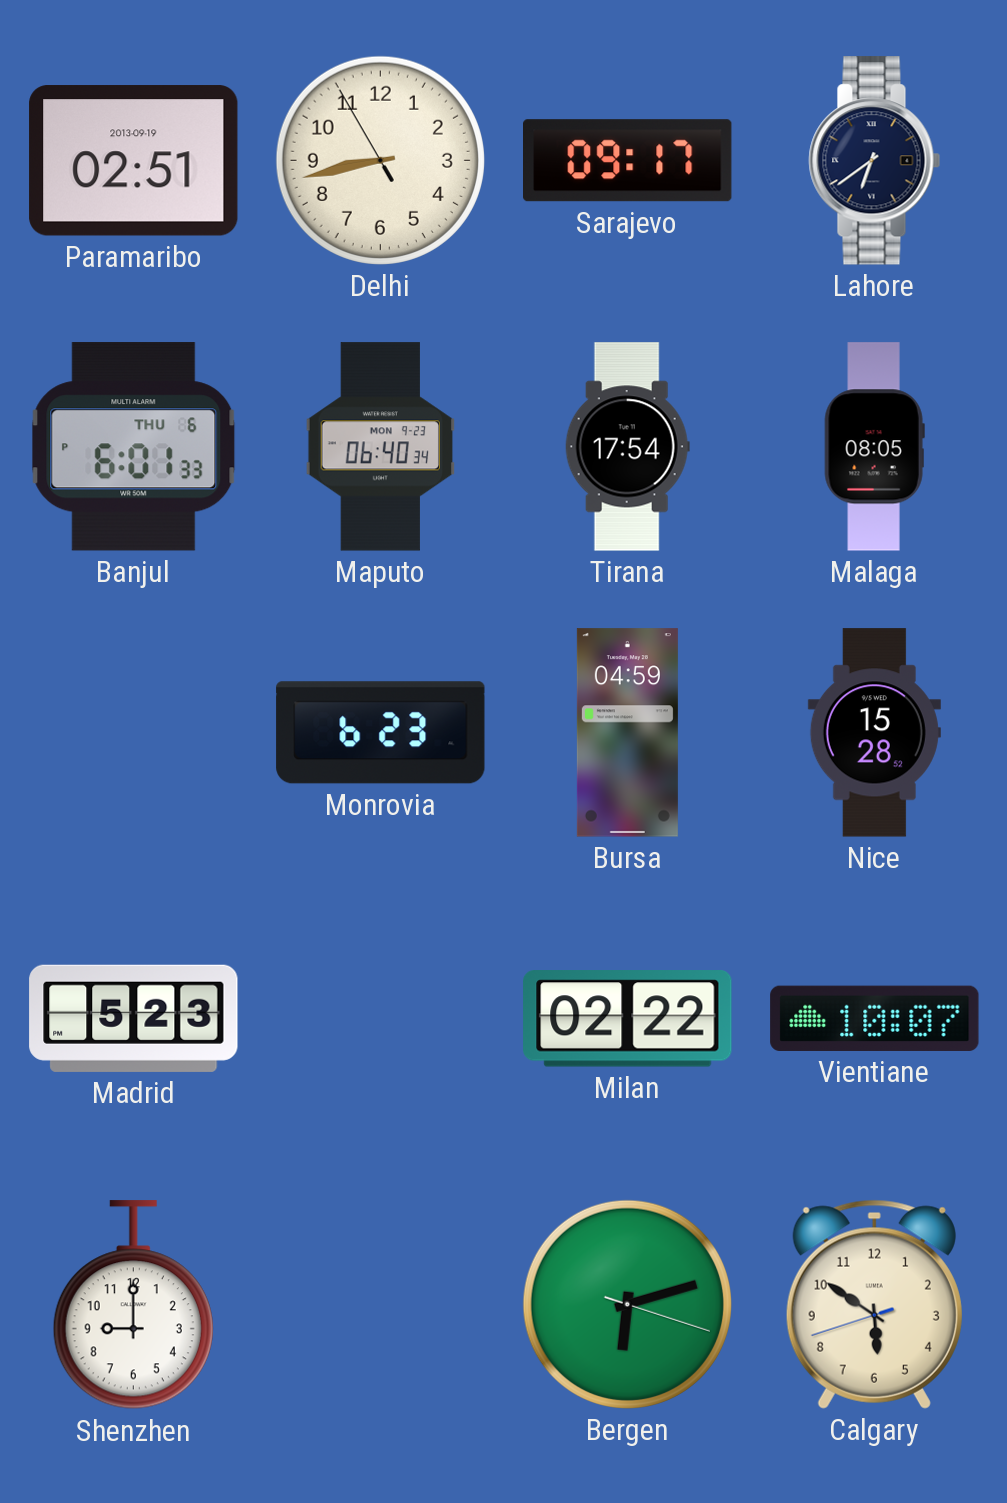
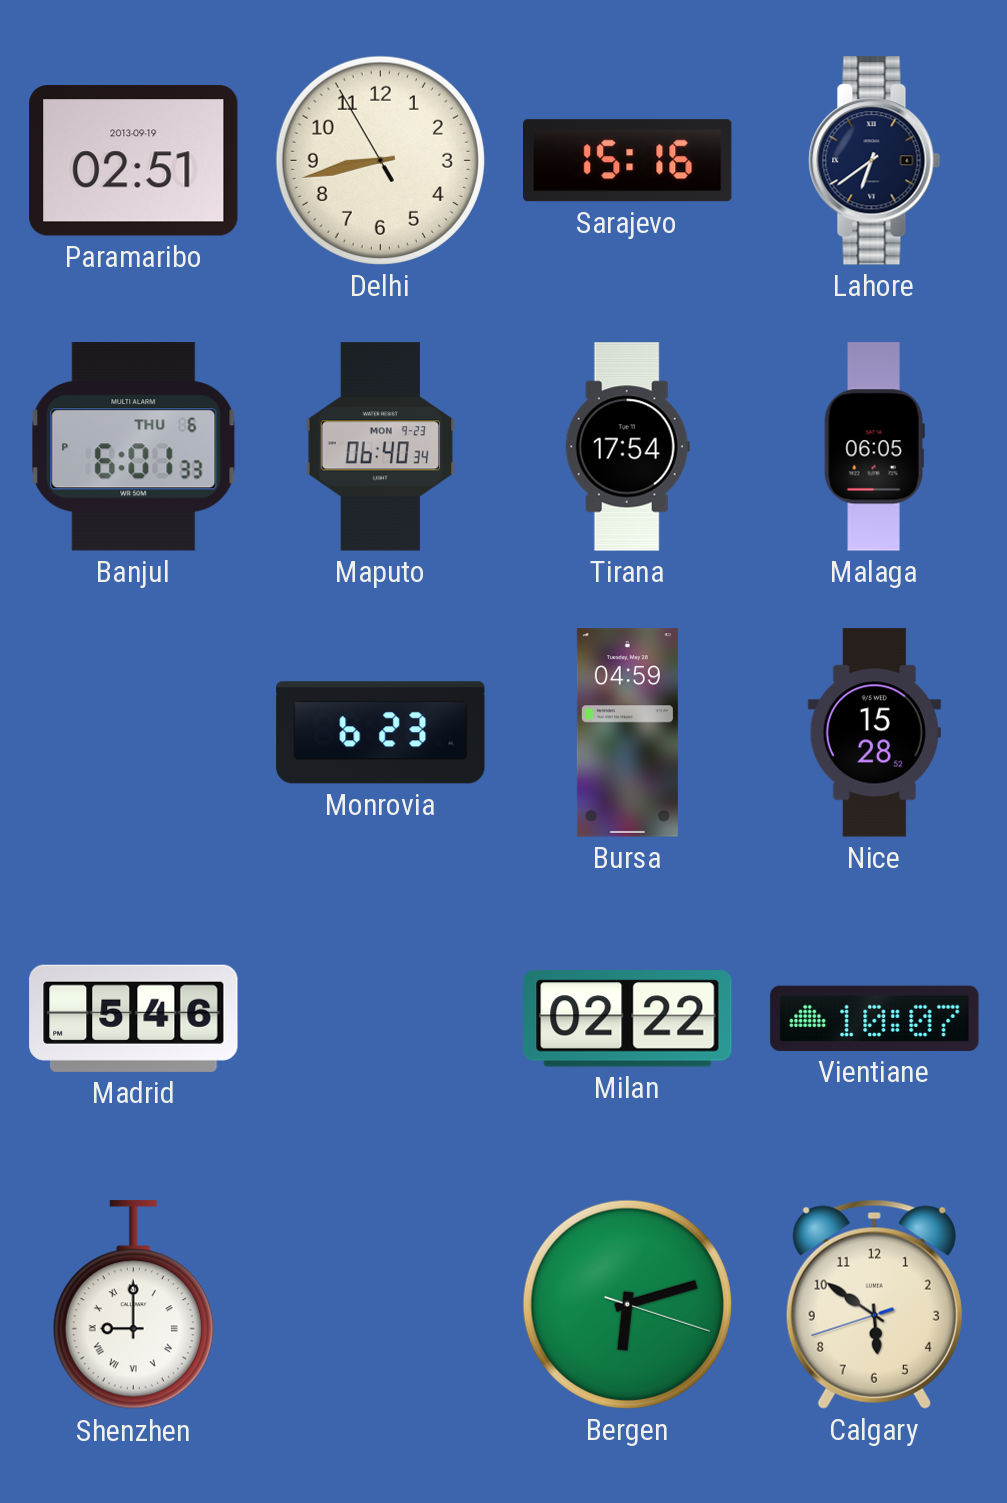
Sarajevo: 09:17 -> 15:16 (628, 161)
Malaga: 08:05 -> 06:05 (874, 447)
Madrid: 5:23 -> 5:46 (134, 1018)
Shenzhen numerals: Arabic -> Roman (133, 1305)
